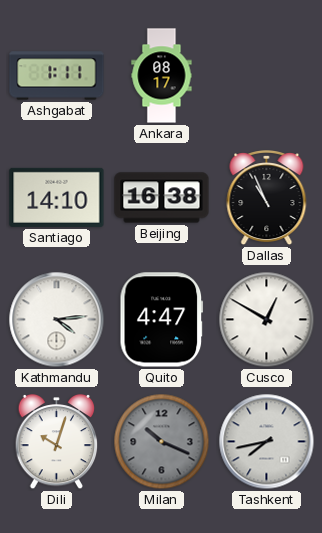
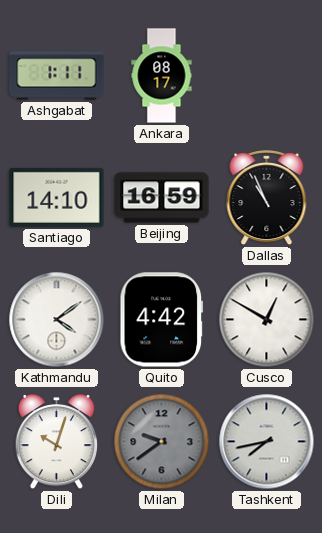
Beijing: 16:38 -> 16:59 (162, 198)
Kathmandu: 4:14 -> 4:09 (57, 320)
Quito: 4:47 -> 4:42 (162, 320)
Milan: 10:19 -> 9:39 (162, 442)
